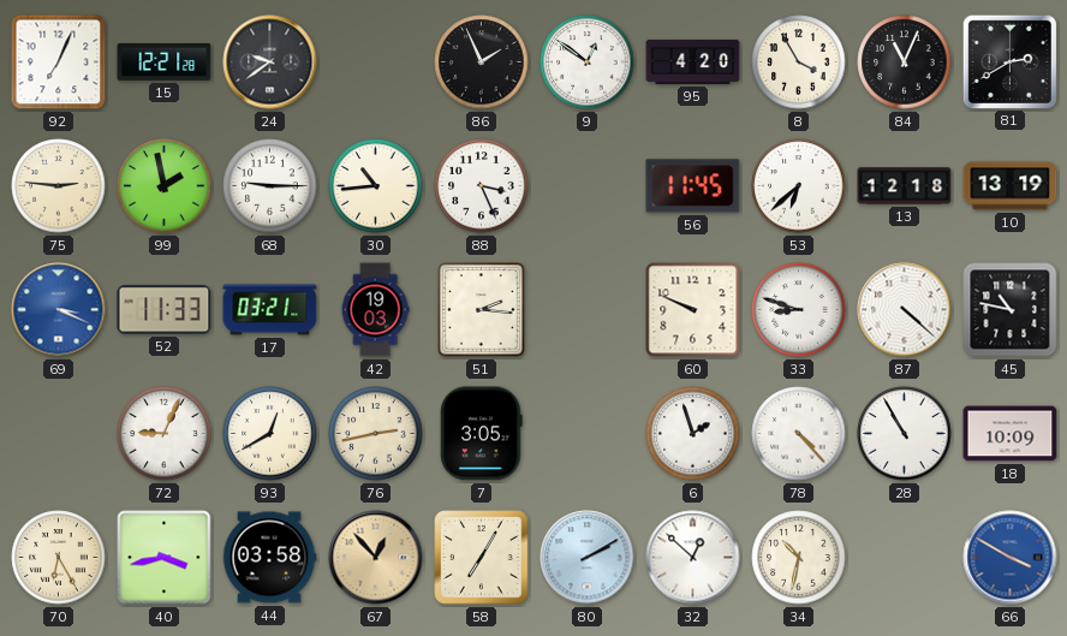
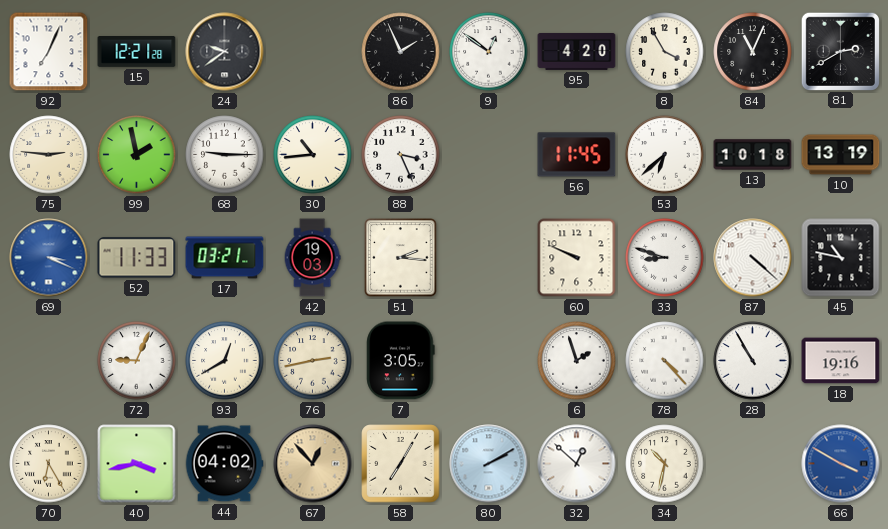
13: 12:18 -> 10:18 (753, 155)
18: 10:09 -> 19:16 (841, 361)
44: 03:58 -> 04:02 (224, 464)
